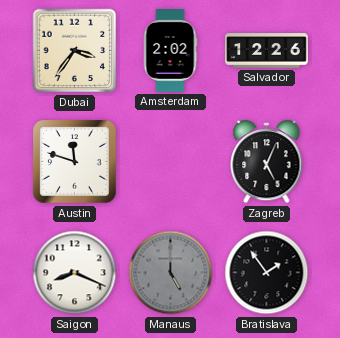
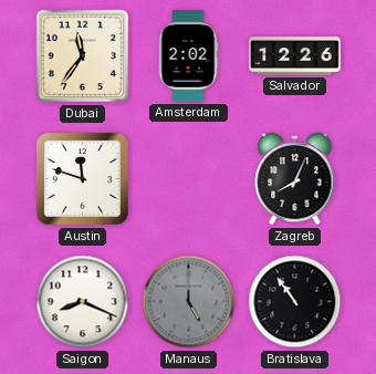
Dubai: 3:36 -> 11:36 (83, 56)
Zagreb: 5:04 -> 8:04 (295, 180)
Bratislava: 1:54 -> 10:54 (295, 302)
